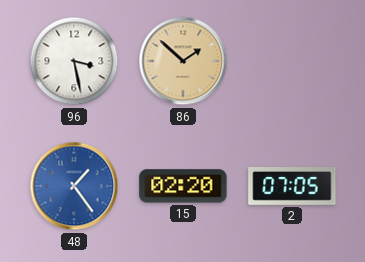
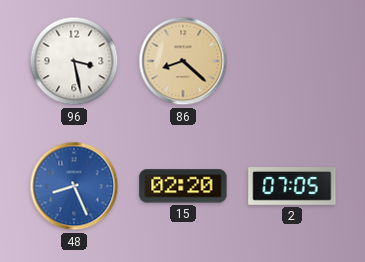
86: 1:52 -> 8:22 (183, 61)
48: 1:24 -> 8:26 (74, 186)
